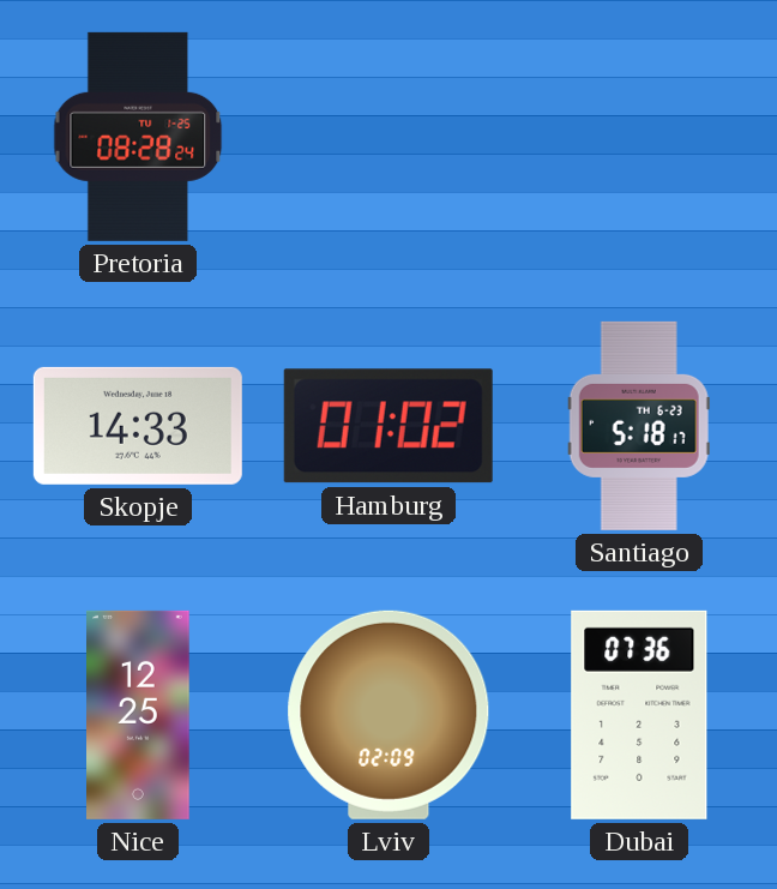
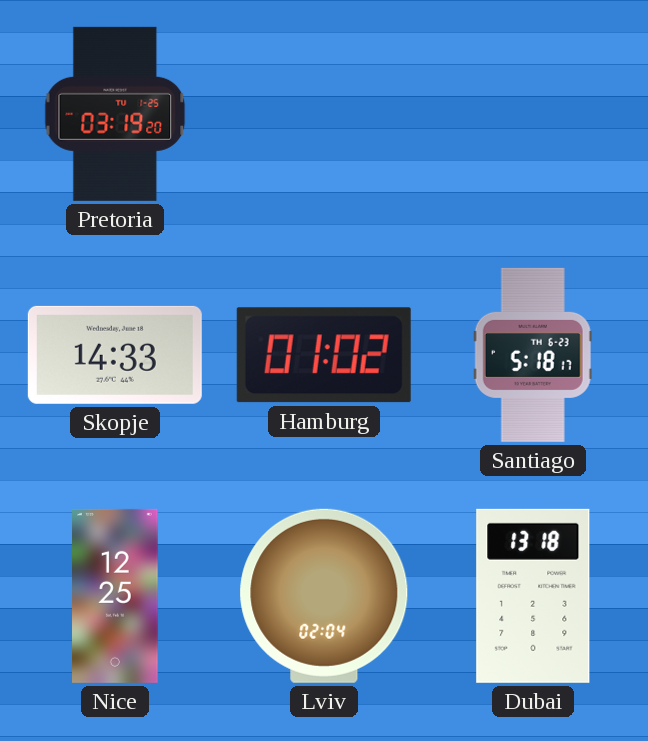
Pretoria: 08:28 -> 03:19 (115, 114)
Lviv: 02:09 -> 02:04 (324, 596)
Dubai: 07:36 -> 13:18 (533, 596)
